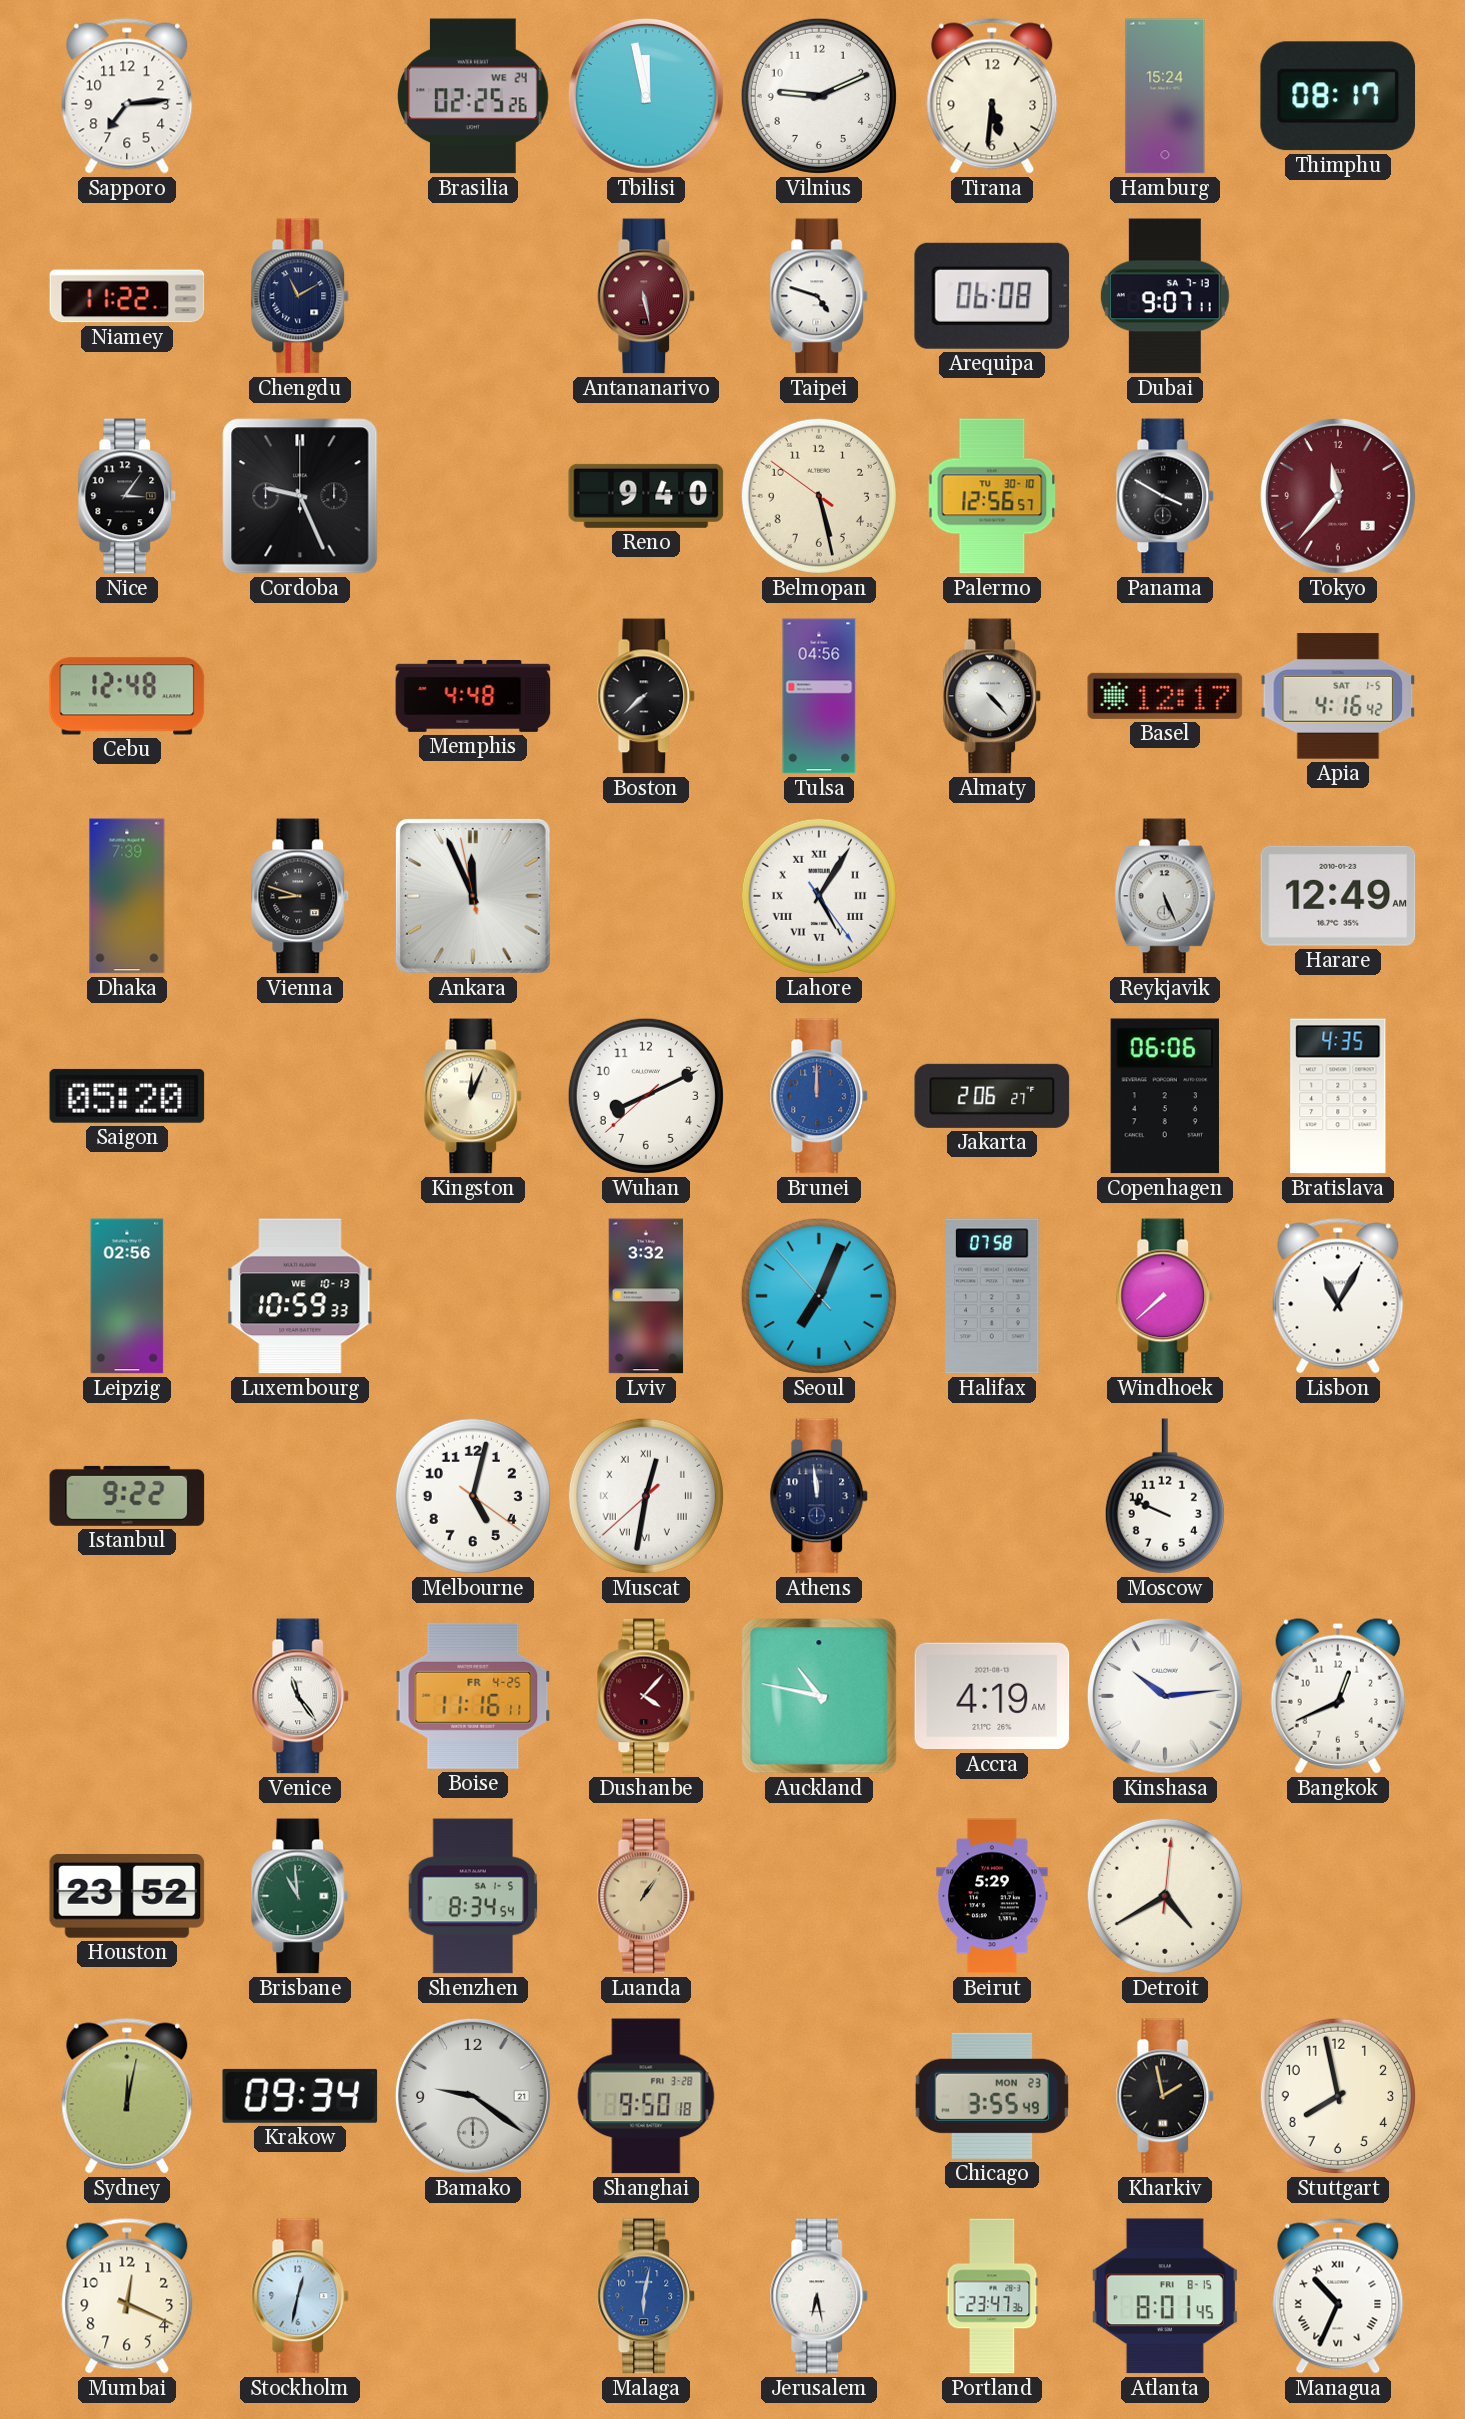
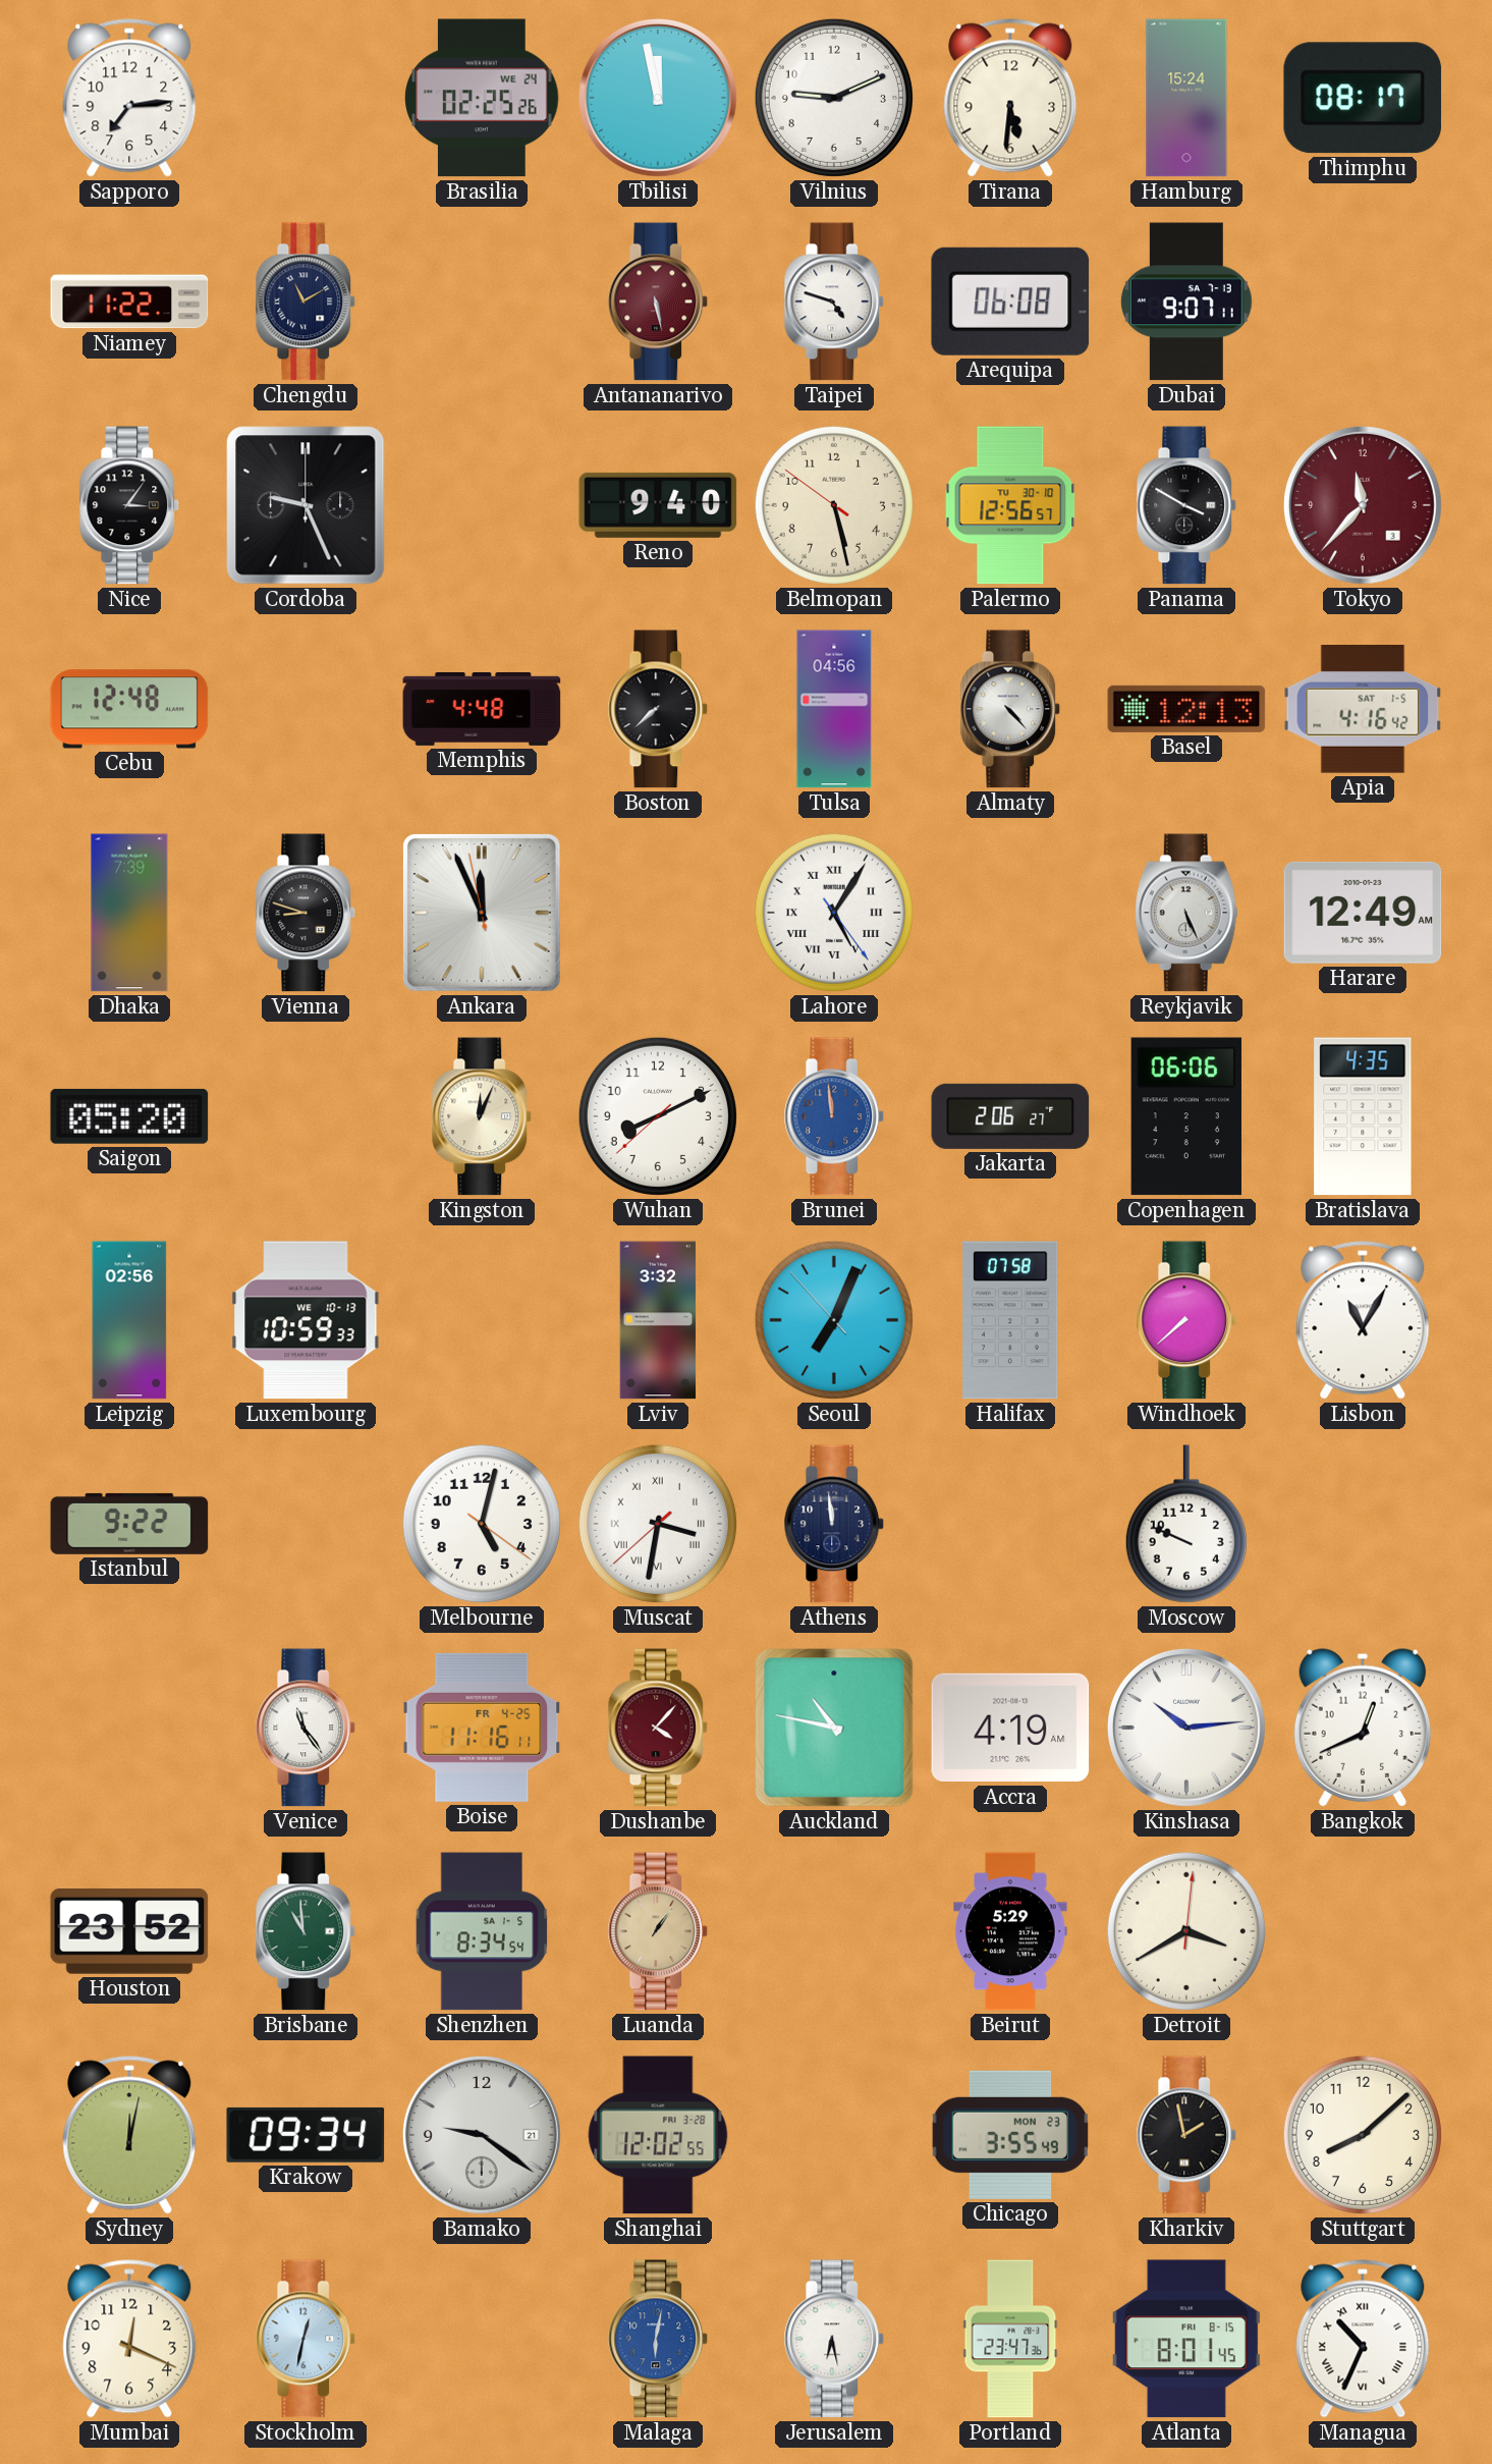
Basel: 12:17 -> 12:13 (1186, 709)
Brunei: 12:00 -> 11:59 (834, 1116)
Muscat: 12:31 -> 3:31 (658, 1524)
Detroit: 4:40 -> 3:40 (1186, 1931)
Shanghai: 9:50 -> 12:02 (658, 2135)
Stuttgart: 7:58 -> 8:08 (1363, 2135)
